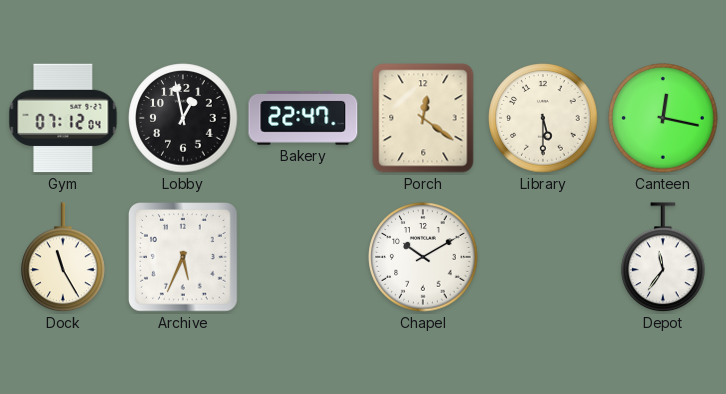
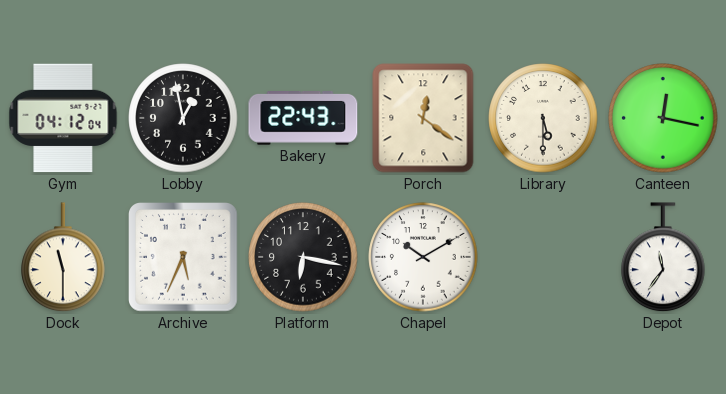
Gym: 07:12 -> 04:12 (63, 118)
Bakery: 22:47 -> 22:43 (303, 119)
Dock: 11:25 -> 11:30 (63, 258)
Platform: none -> 6:17 (303, 257)
